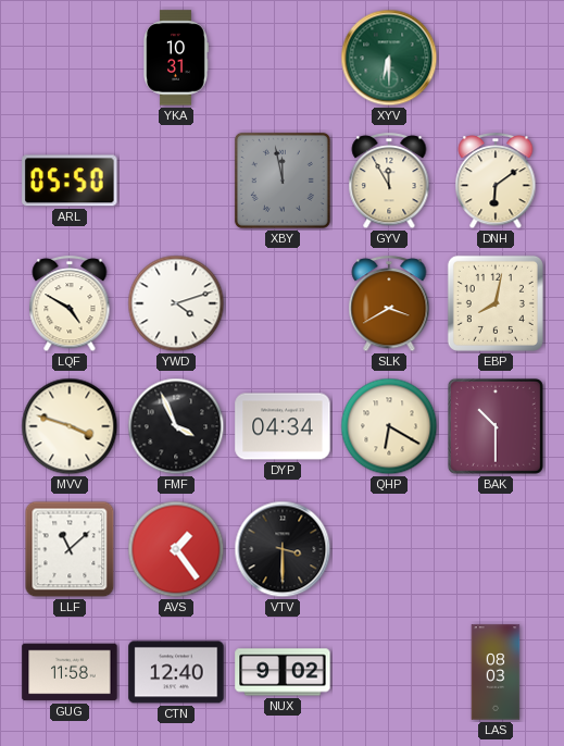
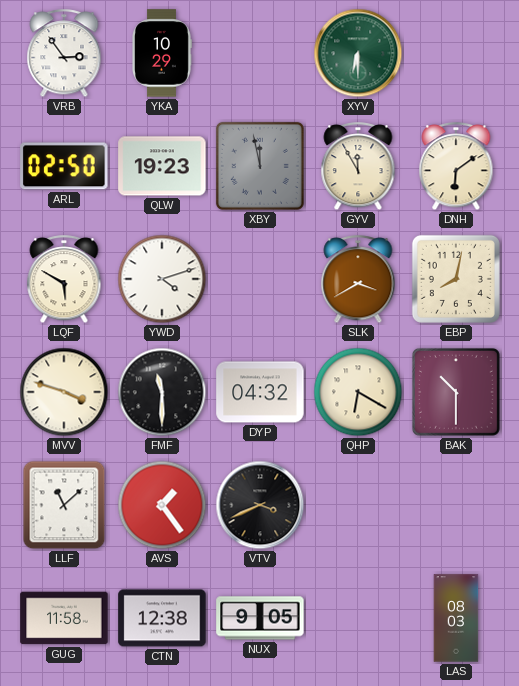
VRB: none -> 2:54 (64, 54)
YKA: 10:31 -> 10:29 (162, 53)
ARL: 05:50 -> 02:50 (64, 166)
QLW: none -> 19:23 (162, 166)
LQF: 4:50 -> 5:50 (64, 280)
FMF: 3:56 -> 11:30 (162, 392)
DYP: 04:34 -> 04:32 (260, 392)
VTV: 3:30 -> 3:41 (260, 505)
CTN: 12:40 -> 12:38 (162, 618)
NUX: 9:02 -> 9:05 (260, 618)
